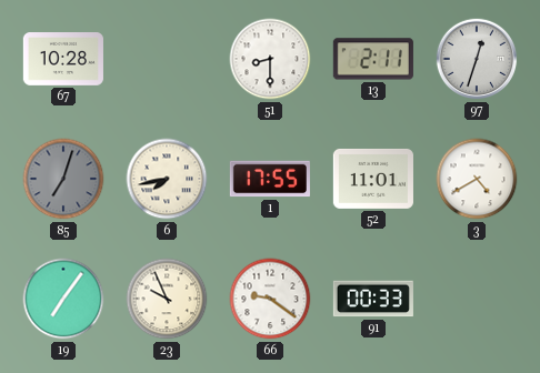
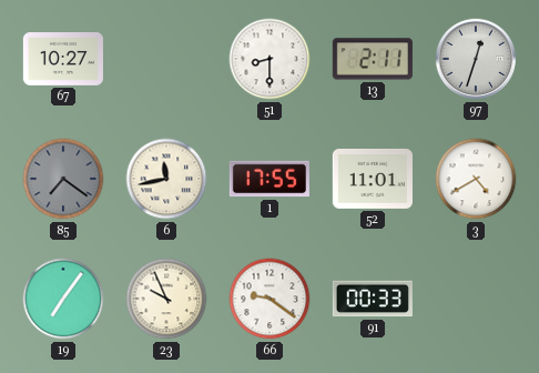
67: 10:28 -> 10:27 (63, 60)
85: 7:03 -> 7:21 (63, 179)
6: 7:43 -> 11:43 (166, 179)
